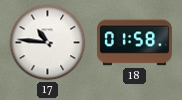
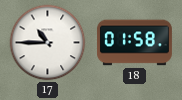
17: 10:46 -> 10:45 (48, 43)
